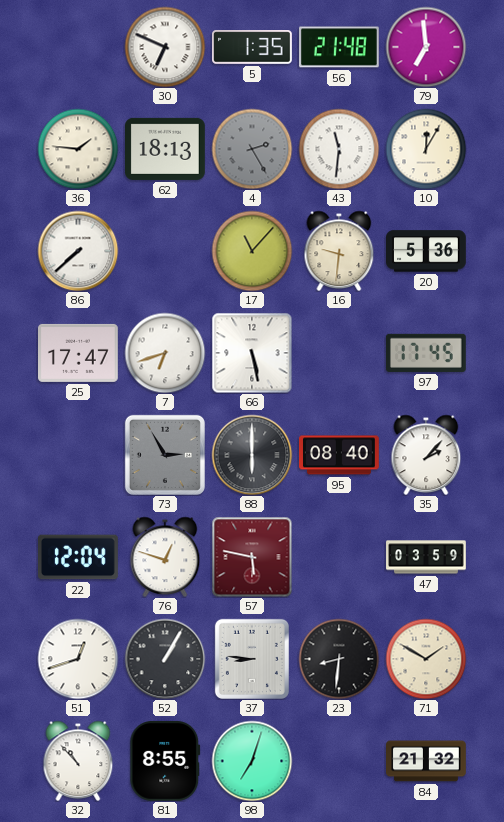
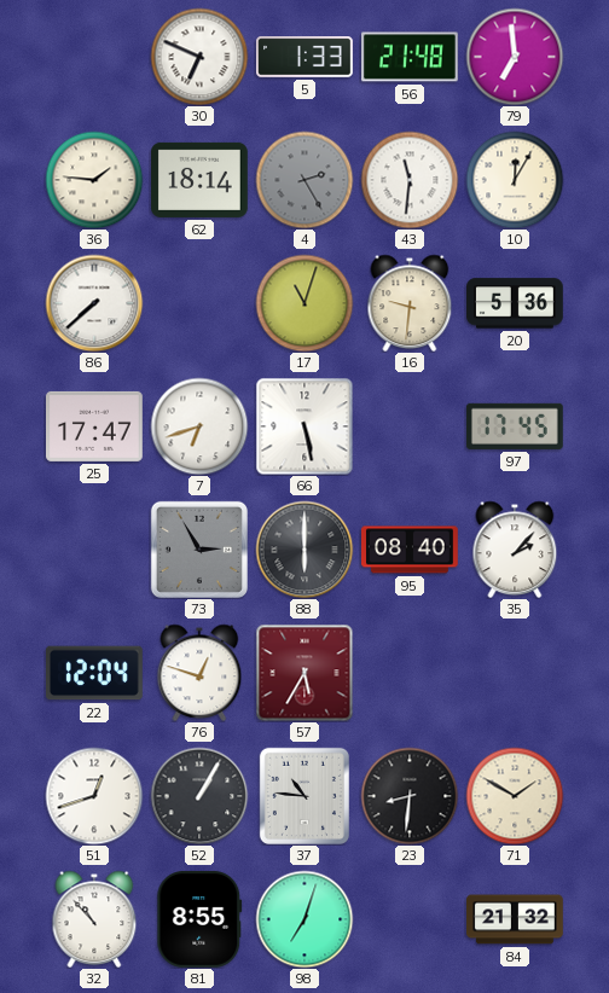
5: 1:35 -> 1:33 (306, 57)
62: 18:13 -> 18:14 (201, 180)
17: 11:07 -> 11:03 (304, 303)
57: 5:47 -> 5:35 (304, 673)
47: 03:59 -> none (426, 557)
37: 8:46 -> 10:46 (304, 796)
